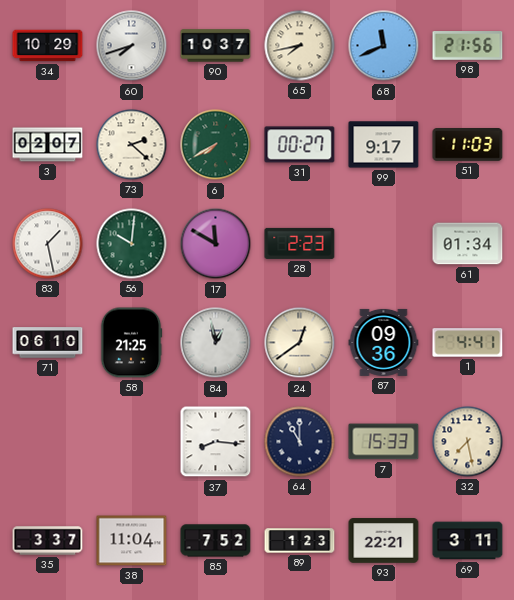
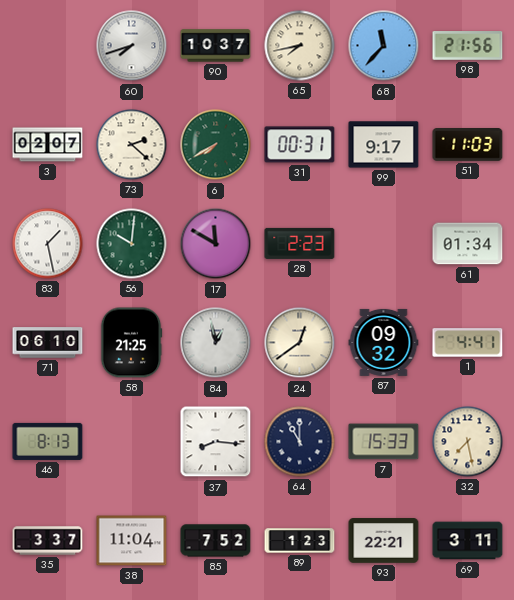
34: 10:29 -> none (48, 46)
68: 11:41 -> 11:37 (384, 46)
31: 00:27 -> 00:31 (300, 145)
87: 09:36 -> 09:32 (384, 342)
46: none -> 8:13 (48, 441)
